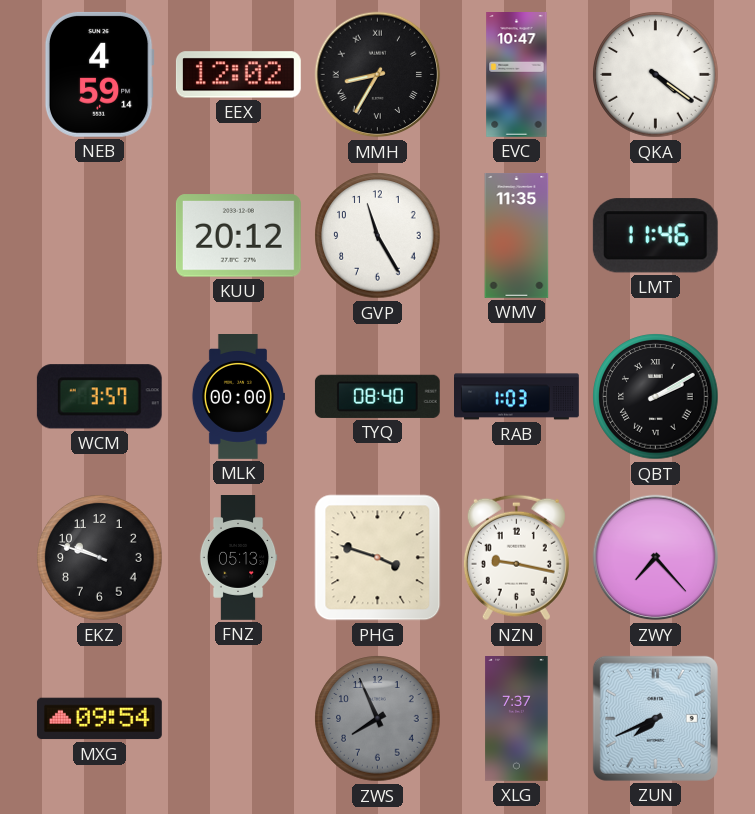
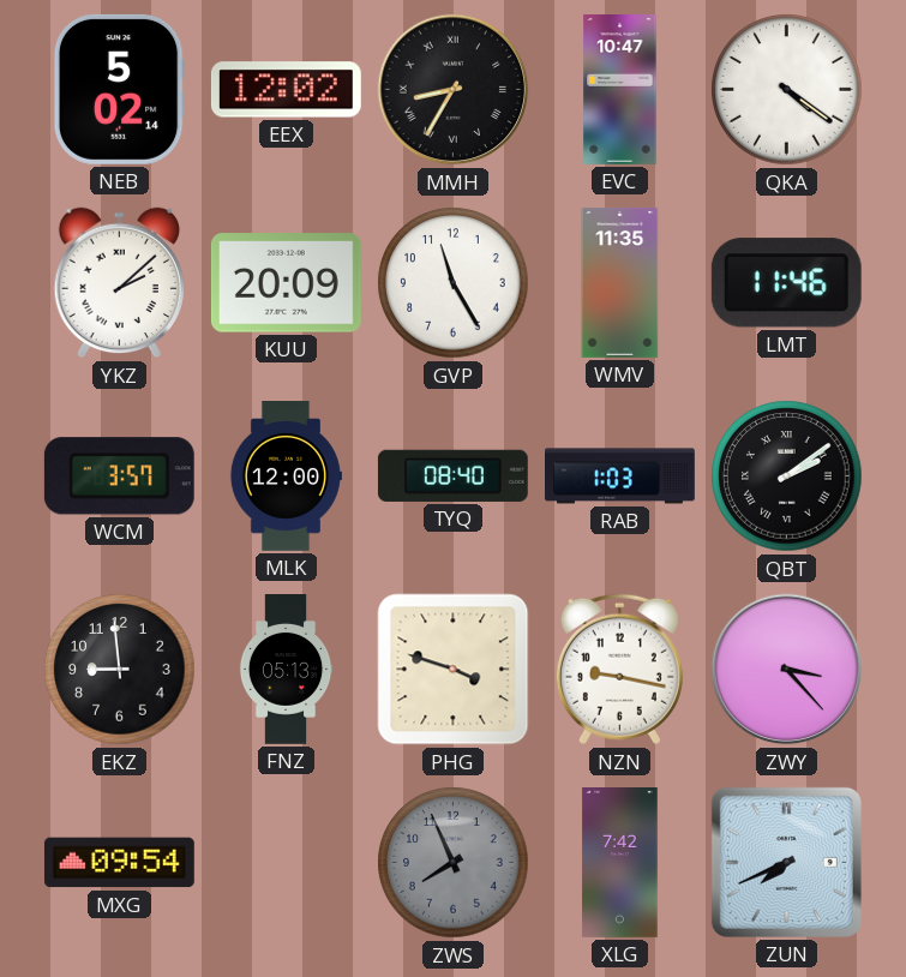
NEB: 4:59 -> 5:02 (119, 89)
YKZ: none -> 2:08 (119, 283)
KUU: 20:12 -> 20:09 (286, 283)
MLK: 00:00 -> 12:00 (286, 476)
QBT: 2:10 -> 2:09 (787, 476)
EKZ: 9:48 -> 8:59 (120, 670)
ZWY: 7:23 -> 3:23 (787, 670)
XLG: 7:37 -> 7:42 (620, 863)
